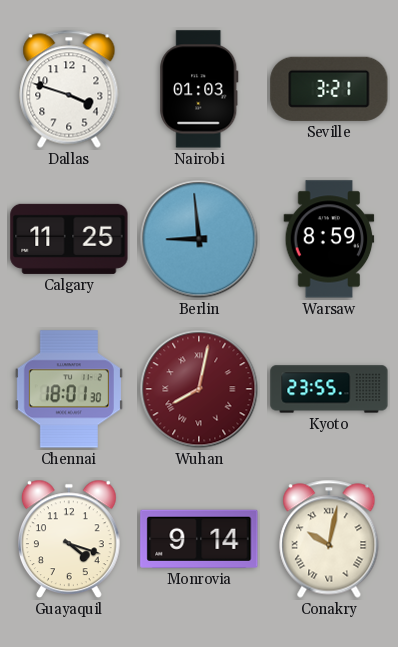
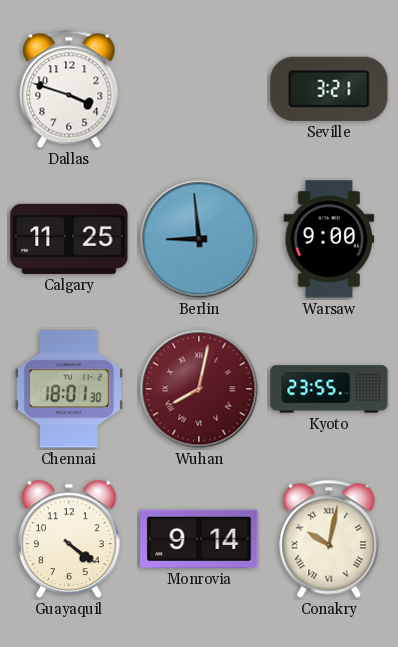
Nairobi: 01:03 -> none (199, 89)
Warsaw: 8:59 -> 9:00 (329, 239)
Guayaquil: 4:18 -> 4:21 (69, 539)
